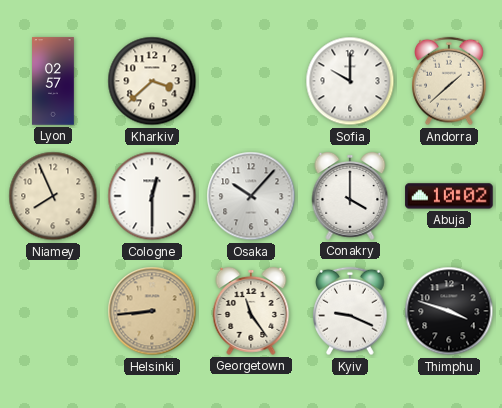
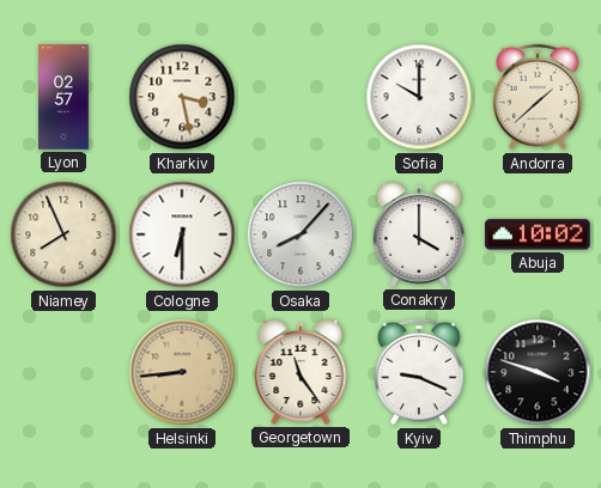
Kharkiv: 3:38 -> 3:28 (182, 97)
Cologne: 12:30 -> 6:30 (182, 234)
Osaka: 10:07 -> 8:07 (300, 234)
